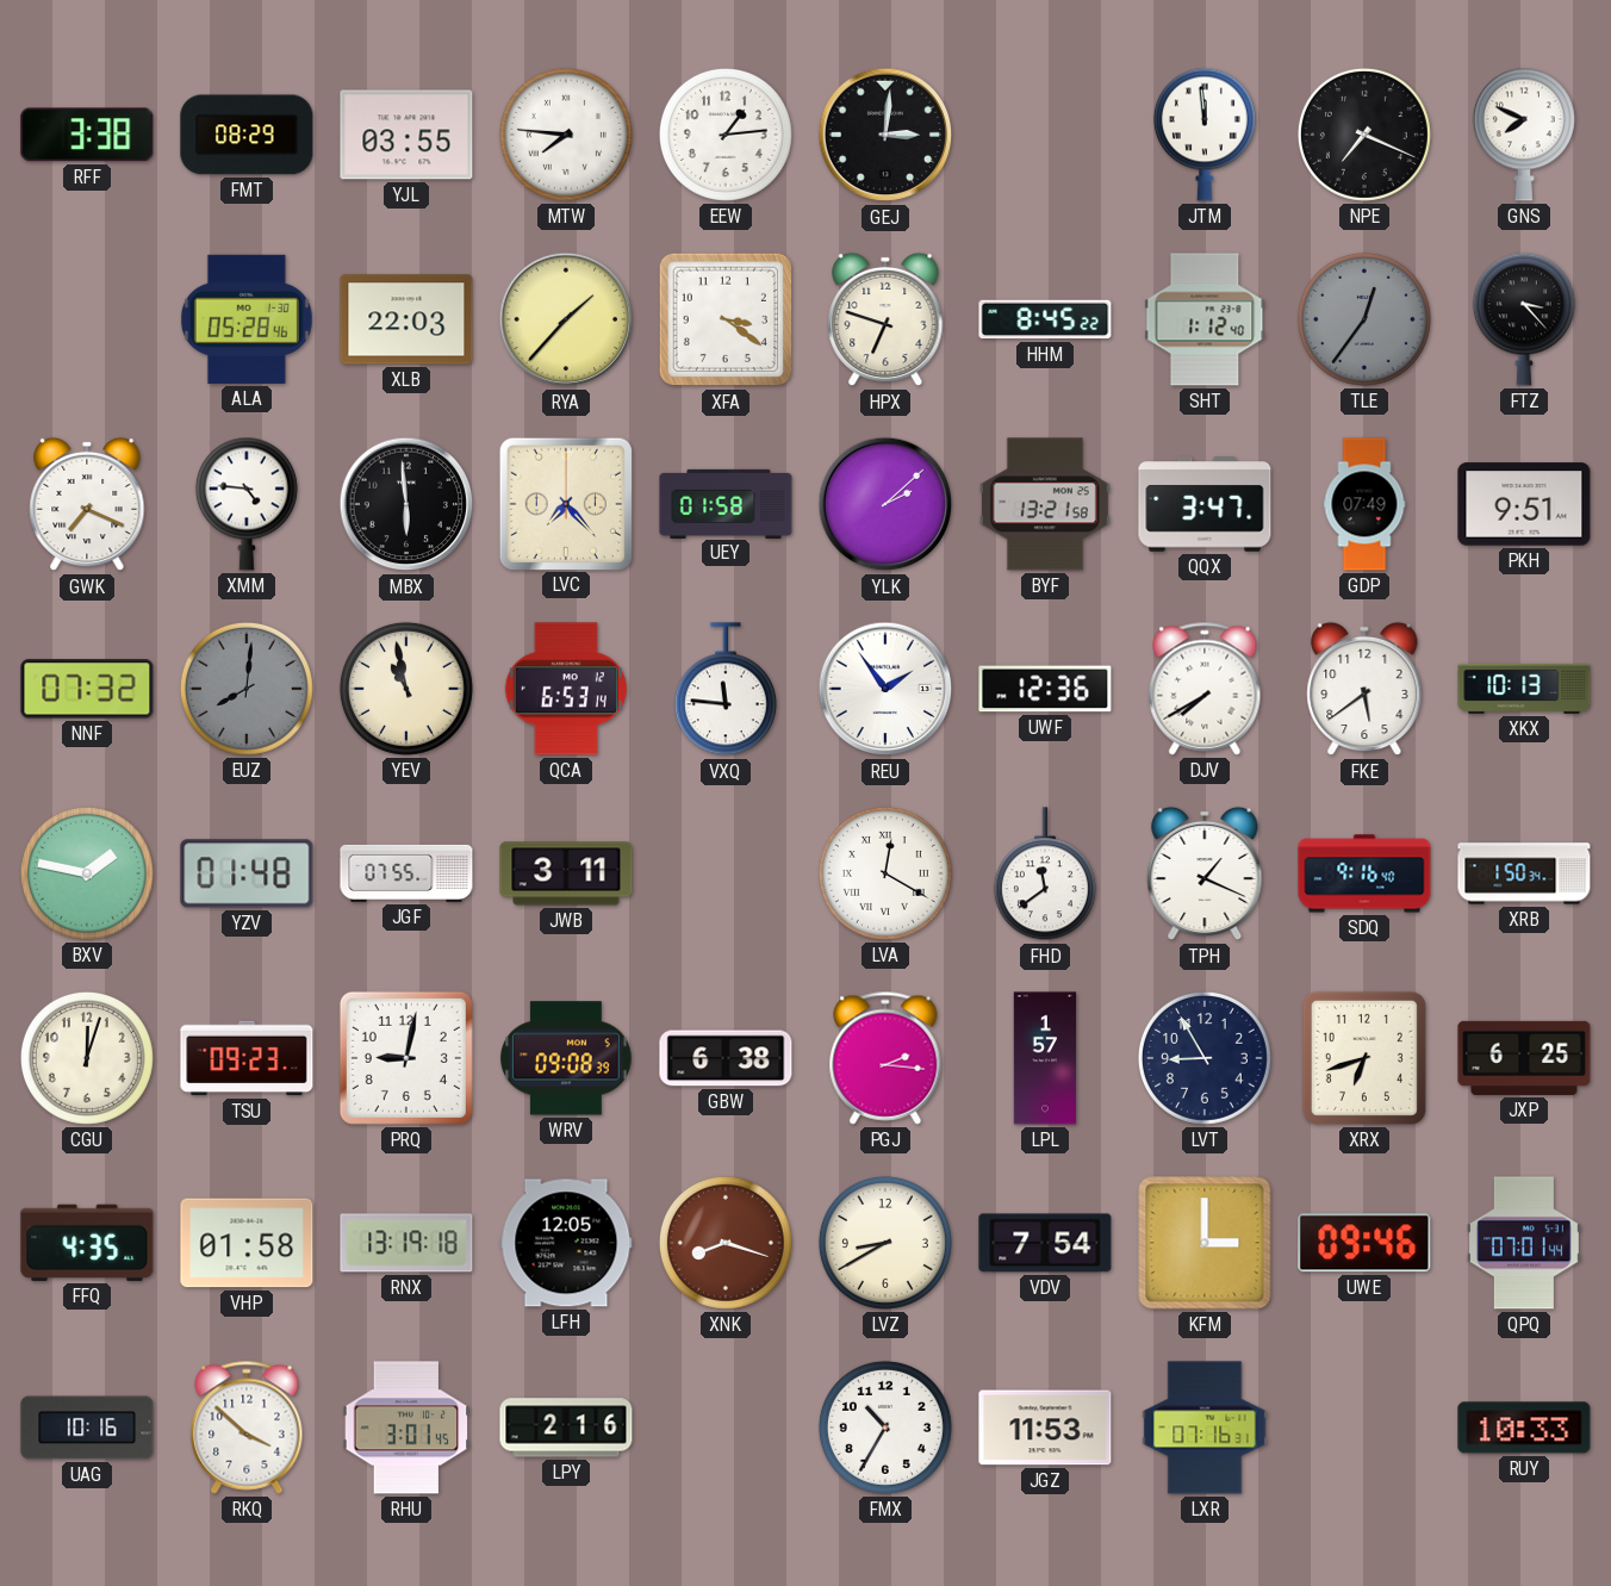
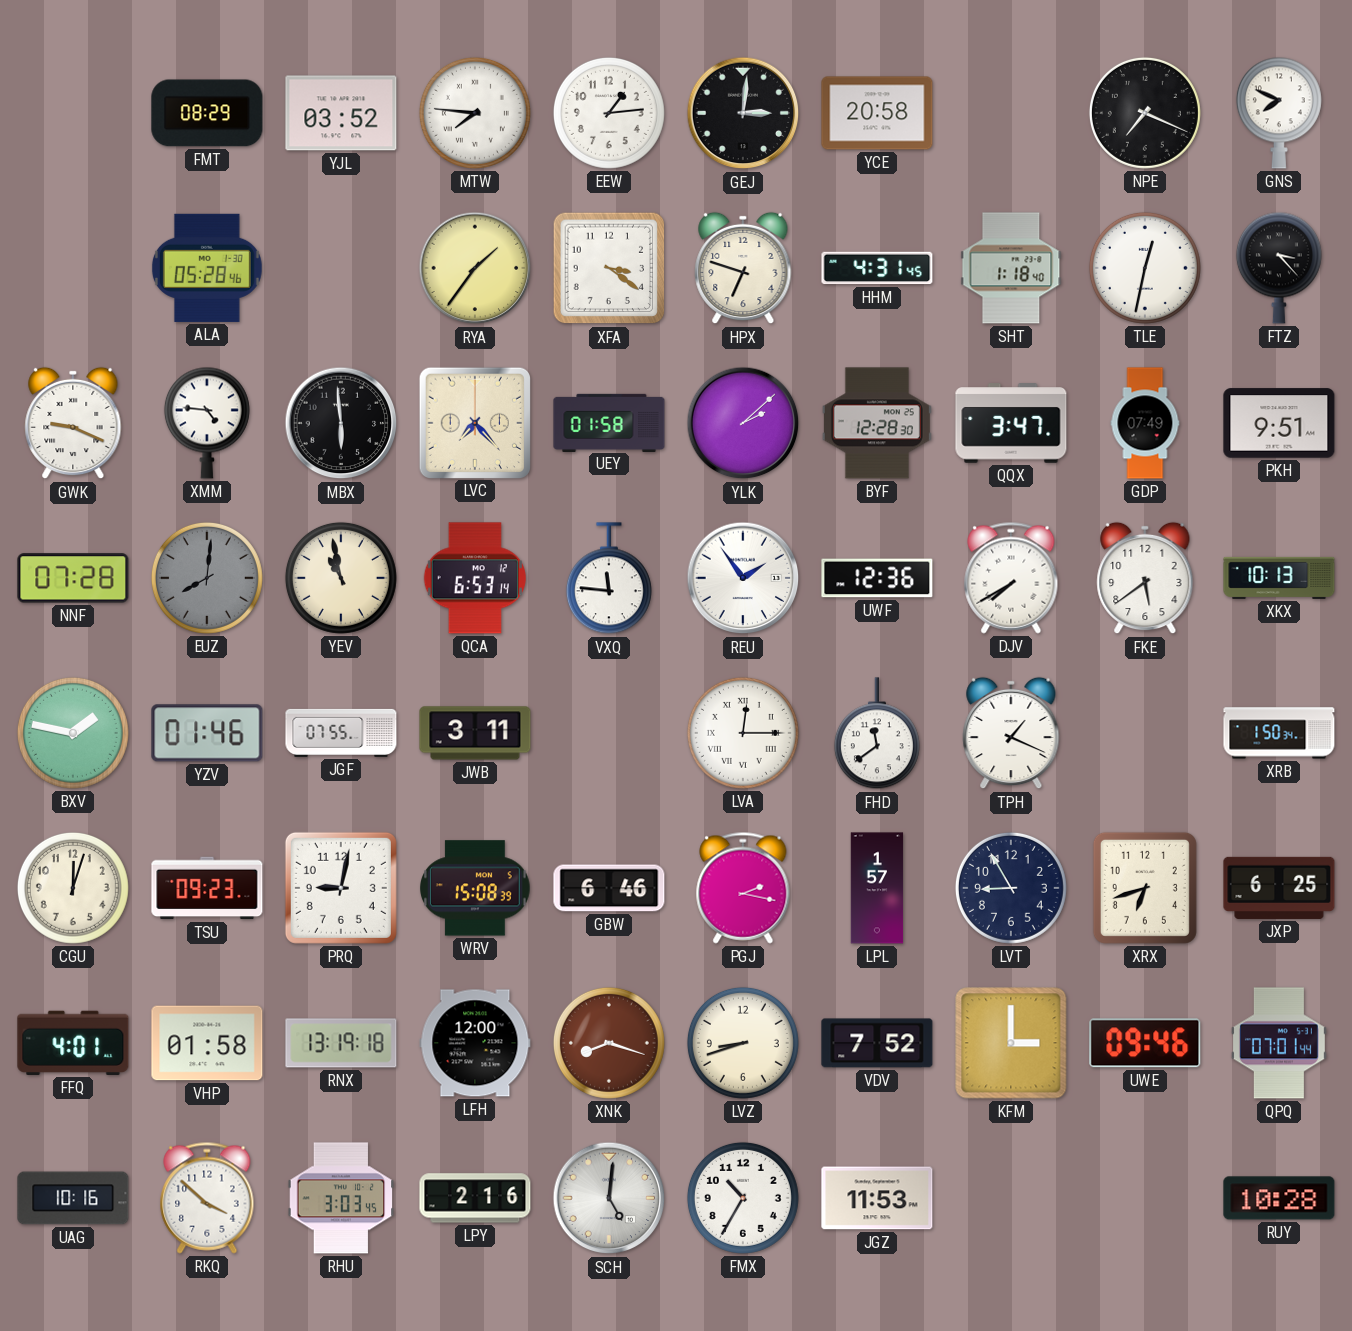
RFF: 3:38 -> none (87, 135)
YJL: 03:55 -> 03:52 (341, 113)
YCE: none -> 20:58 (877, 113)
JTM: 11:59 -> none (1205, 135)
XLB: 22:03 -> none (406, 319)
RYA: 1:37 -> 1:36 (475, 268)
HHM: 8:45 -> 4:31 (877, 268)
SHT: 1:12 -> 1:18 (1011, 268)
TLE: 12:36 -> 12:32 (1145, 268)
TLE dial: grey -> white (1145, 268)
GWK: 7:19 -> 9:19 (73, 423)
BYF: 13:21 -> 12:28 (877, 423)
NNF: 07:32 -> 07:28 (73, 578)
YZV: 01:48 -> 01:46 (207, 733)
LVA: 12:20 -> 12:15 (743, 733)
SDQ: 9:16 -> none (1364, 873)
WRV: 09:08 -> 15:08 (476, 888)
GBW: 6:38 -> 6:46 (609, 888)
PGJ: 2:16 -> 2:17 (743, 888)
FFQ: 4:35 -> 4:01 (73, 1043)
LFH: 12:05 -> 12:00 (475, 1043)
LVZ: 8:40 -> 8:42 (743, 1043)
VDV: 7:54 -> 7:52 (877, 1043)
RHU: 3:01 -> 3:03 (341, 1198)
SCH: none -> 5:01 (609, 1198)
LXR: 07:16 -> none (1205, 1428)
RUY: 10:33 -> 10:28 (1279, 1198)
